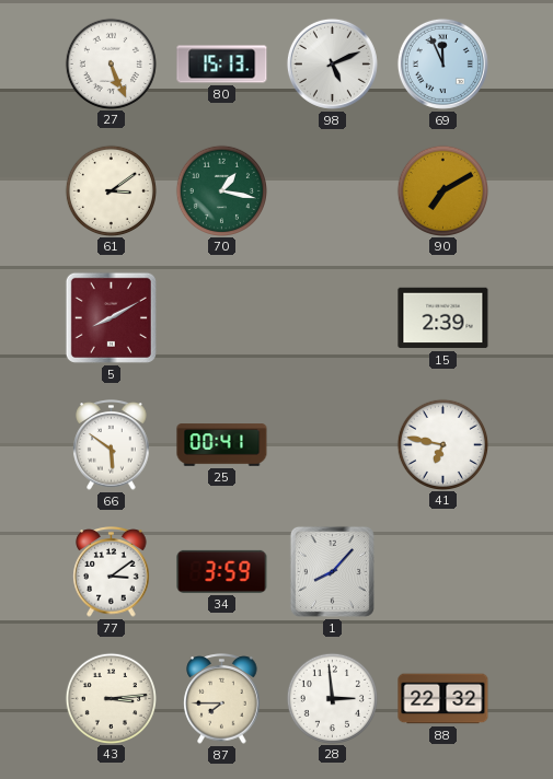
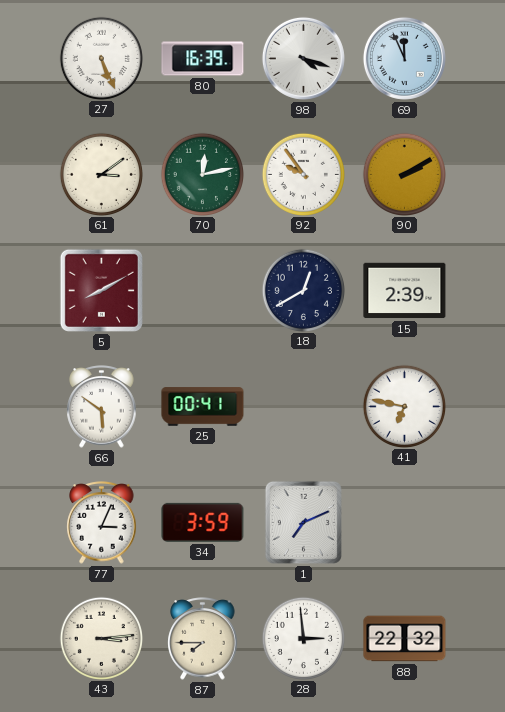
80: 15:13 -> 16:39 (203, 59)
98: 5:11 -> 4:18 (303, 58)
70: 1:17 -> 12:13 (202, 174)
92: none -> 9:54 (303, 174)
90: 7:10 -> 2:10 (404, 174)
18: none -> 12:40 (303, 290)
77: 3:09 -> 3:04 (102, 523)
1: 8:07 -> 7:11 (303, 522)
